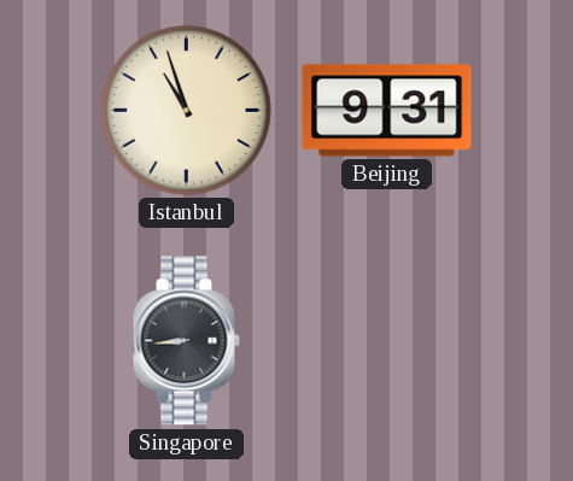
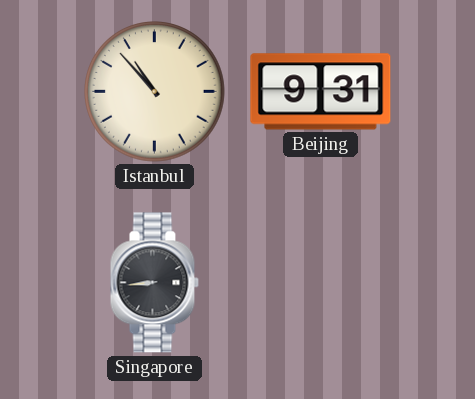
Istanbul: 10:57 -> 10:53 (155, 92)
